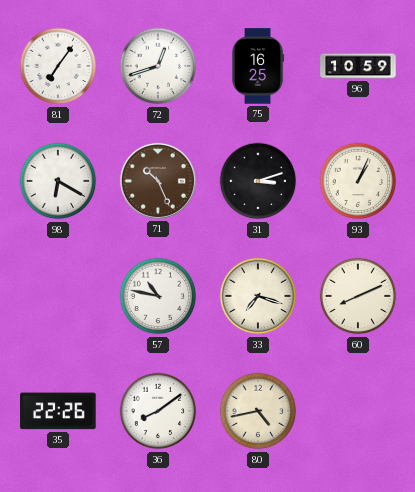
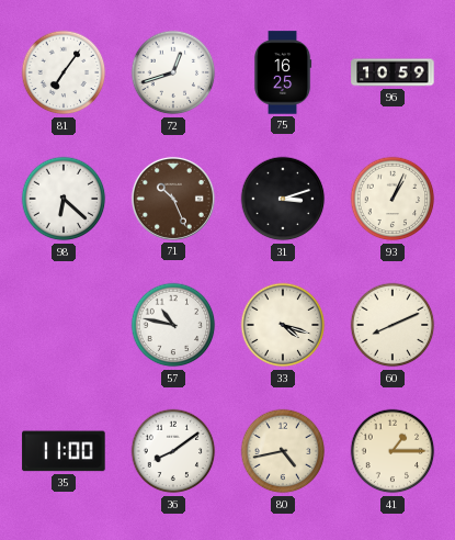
98: 6:20 -> 6:22 (64, 199)
33: 7:18 -> 4:18 (283, 325)
35: 22:26 -> 11:00 (64, 451)
41: none -> 1:15 (393, 451)
